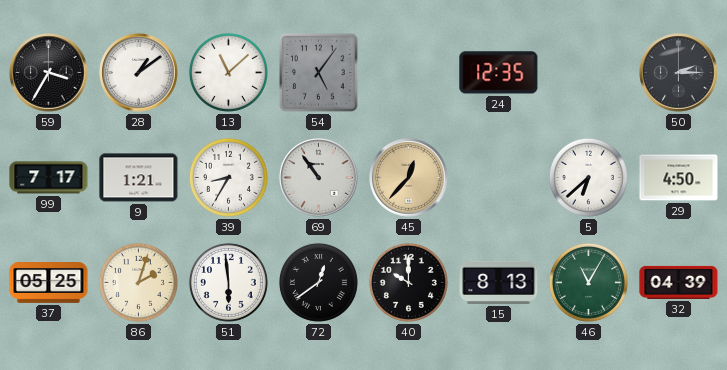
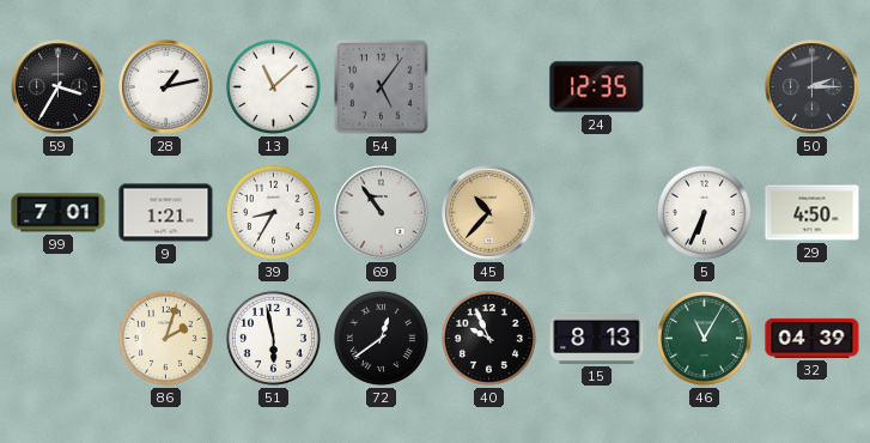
28: 1:09 -> 1:13 (166, 87)
99: 7:17 -> 7:01 (59, 213)
45: 12:37 -> 10:37 (489, 213)
5: 6:38 -> 6:34 (704, 212)
37: 05:25 -> none (49, 283)
51: 5:59 -> 5:58 (273, 338)
40: 10:00 -> 9:56 (488, 338)
